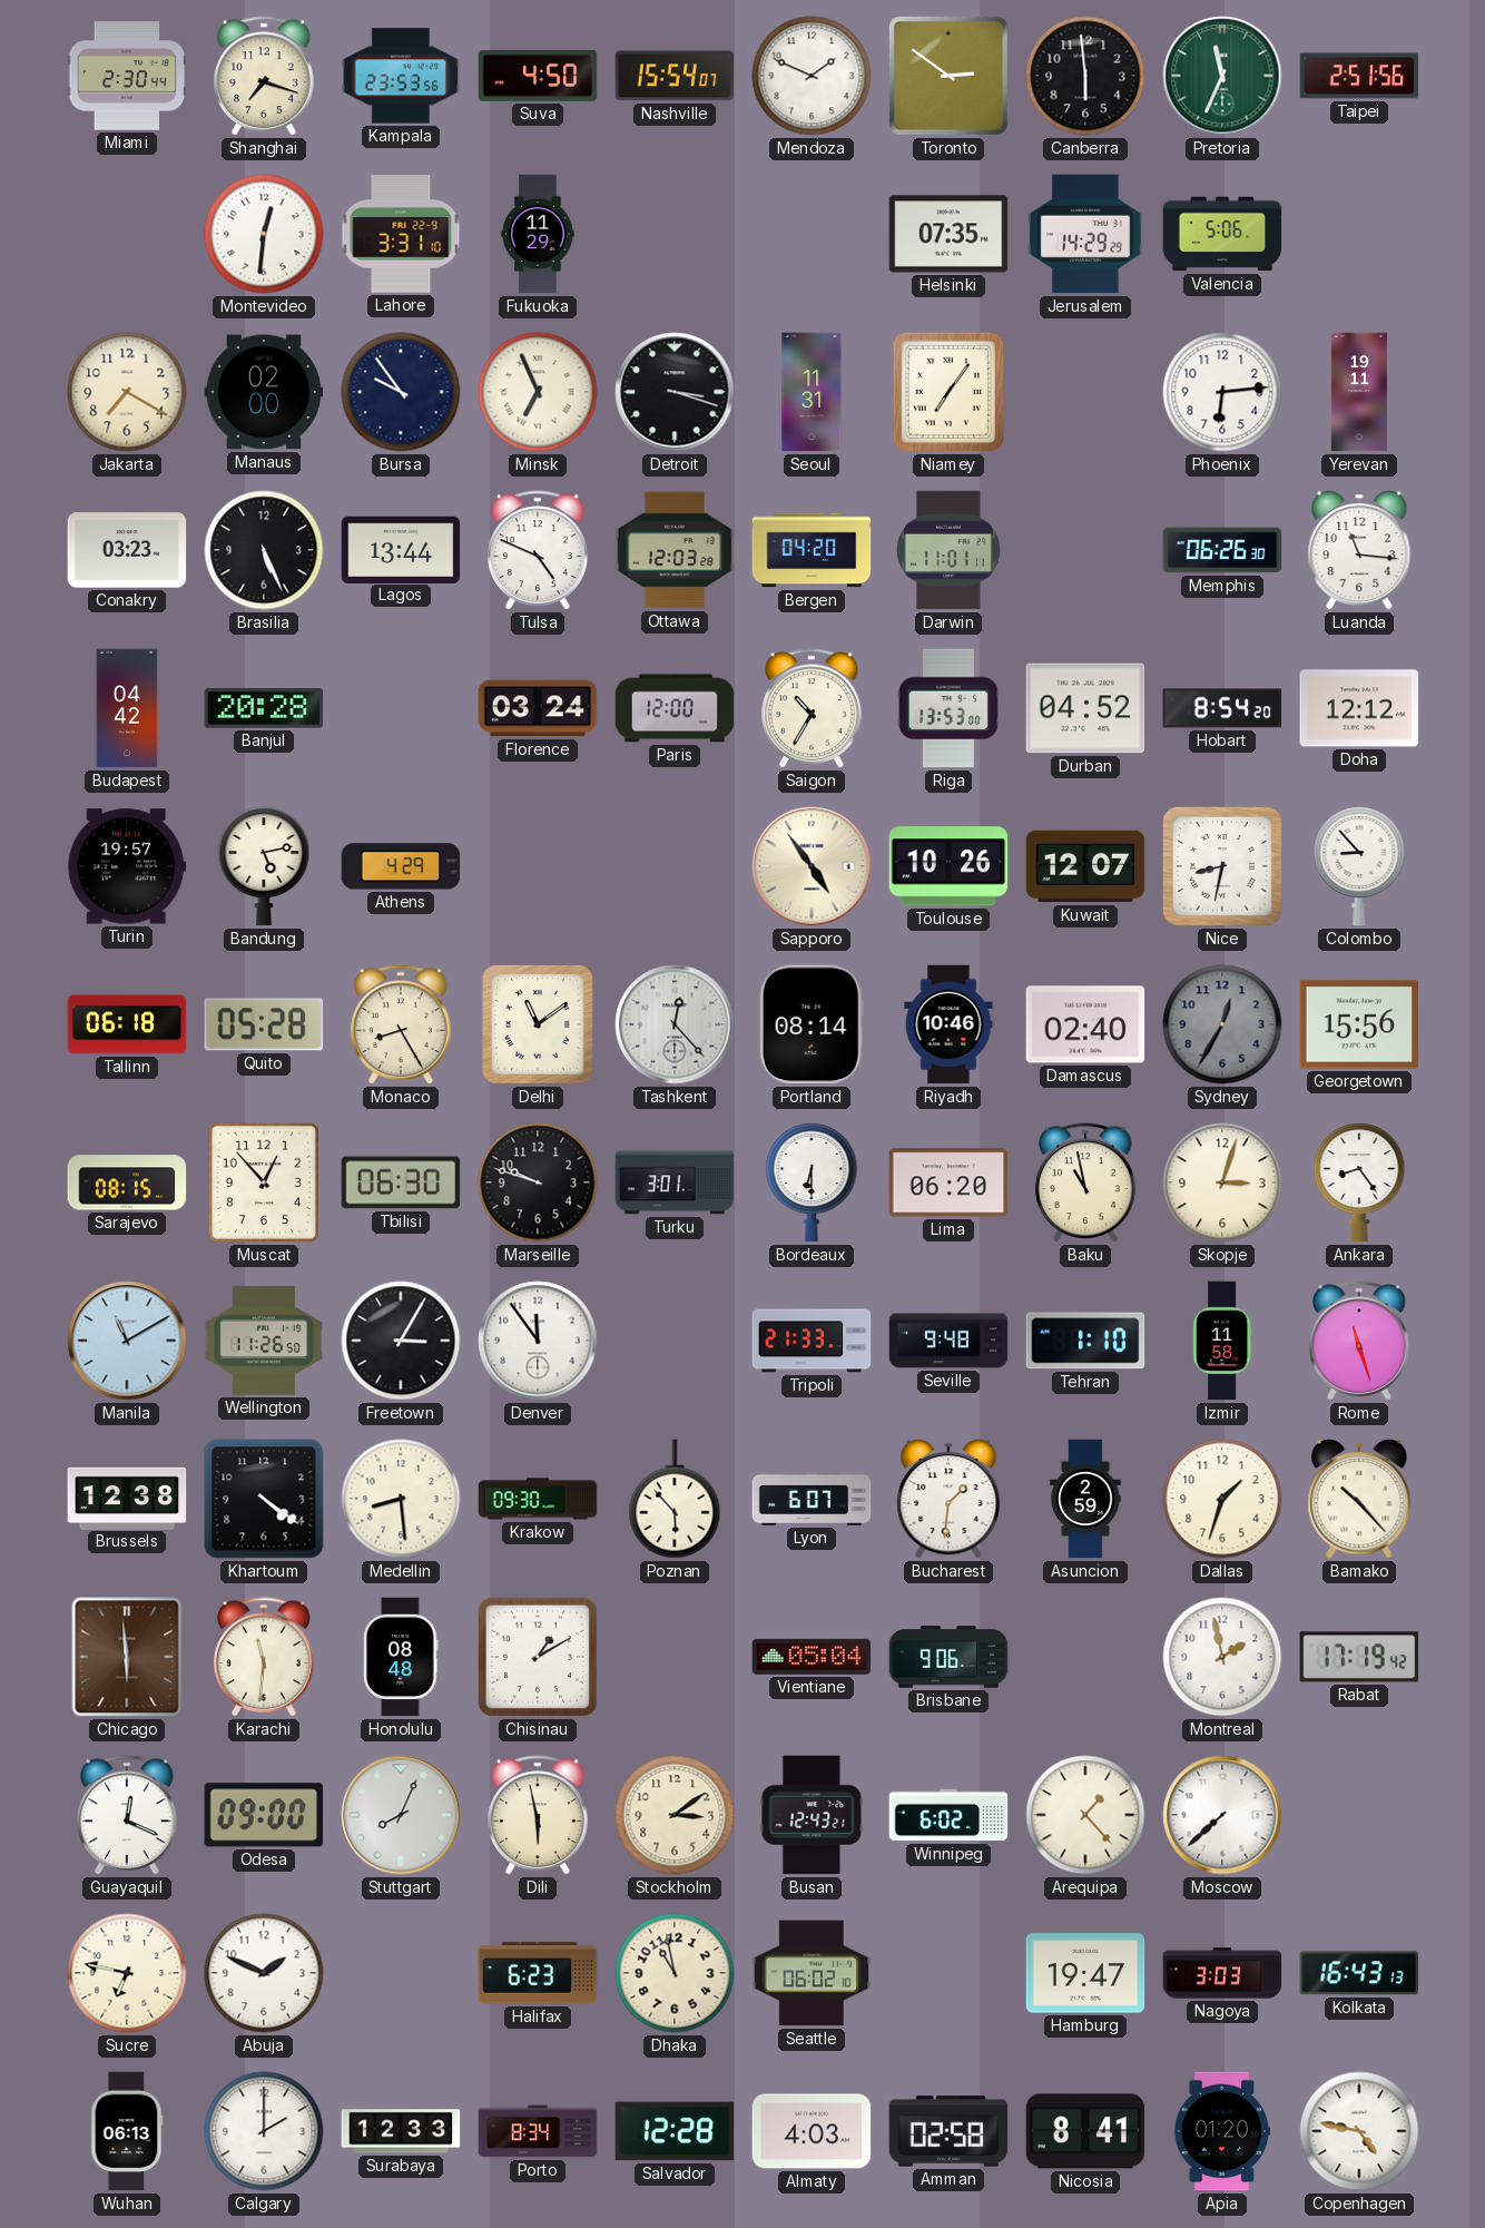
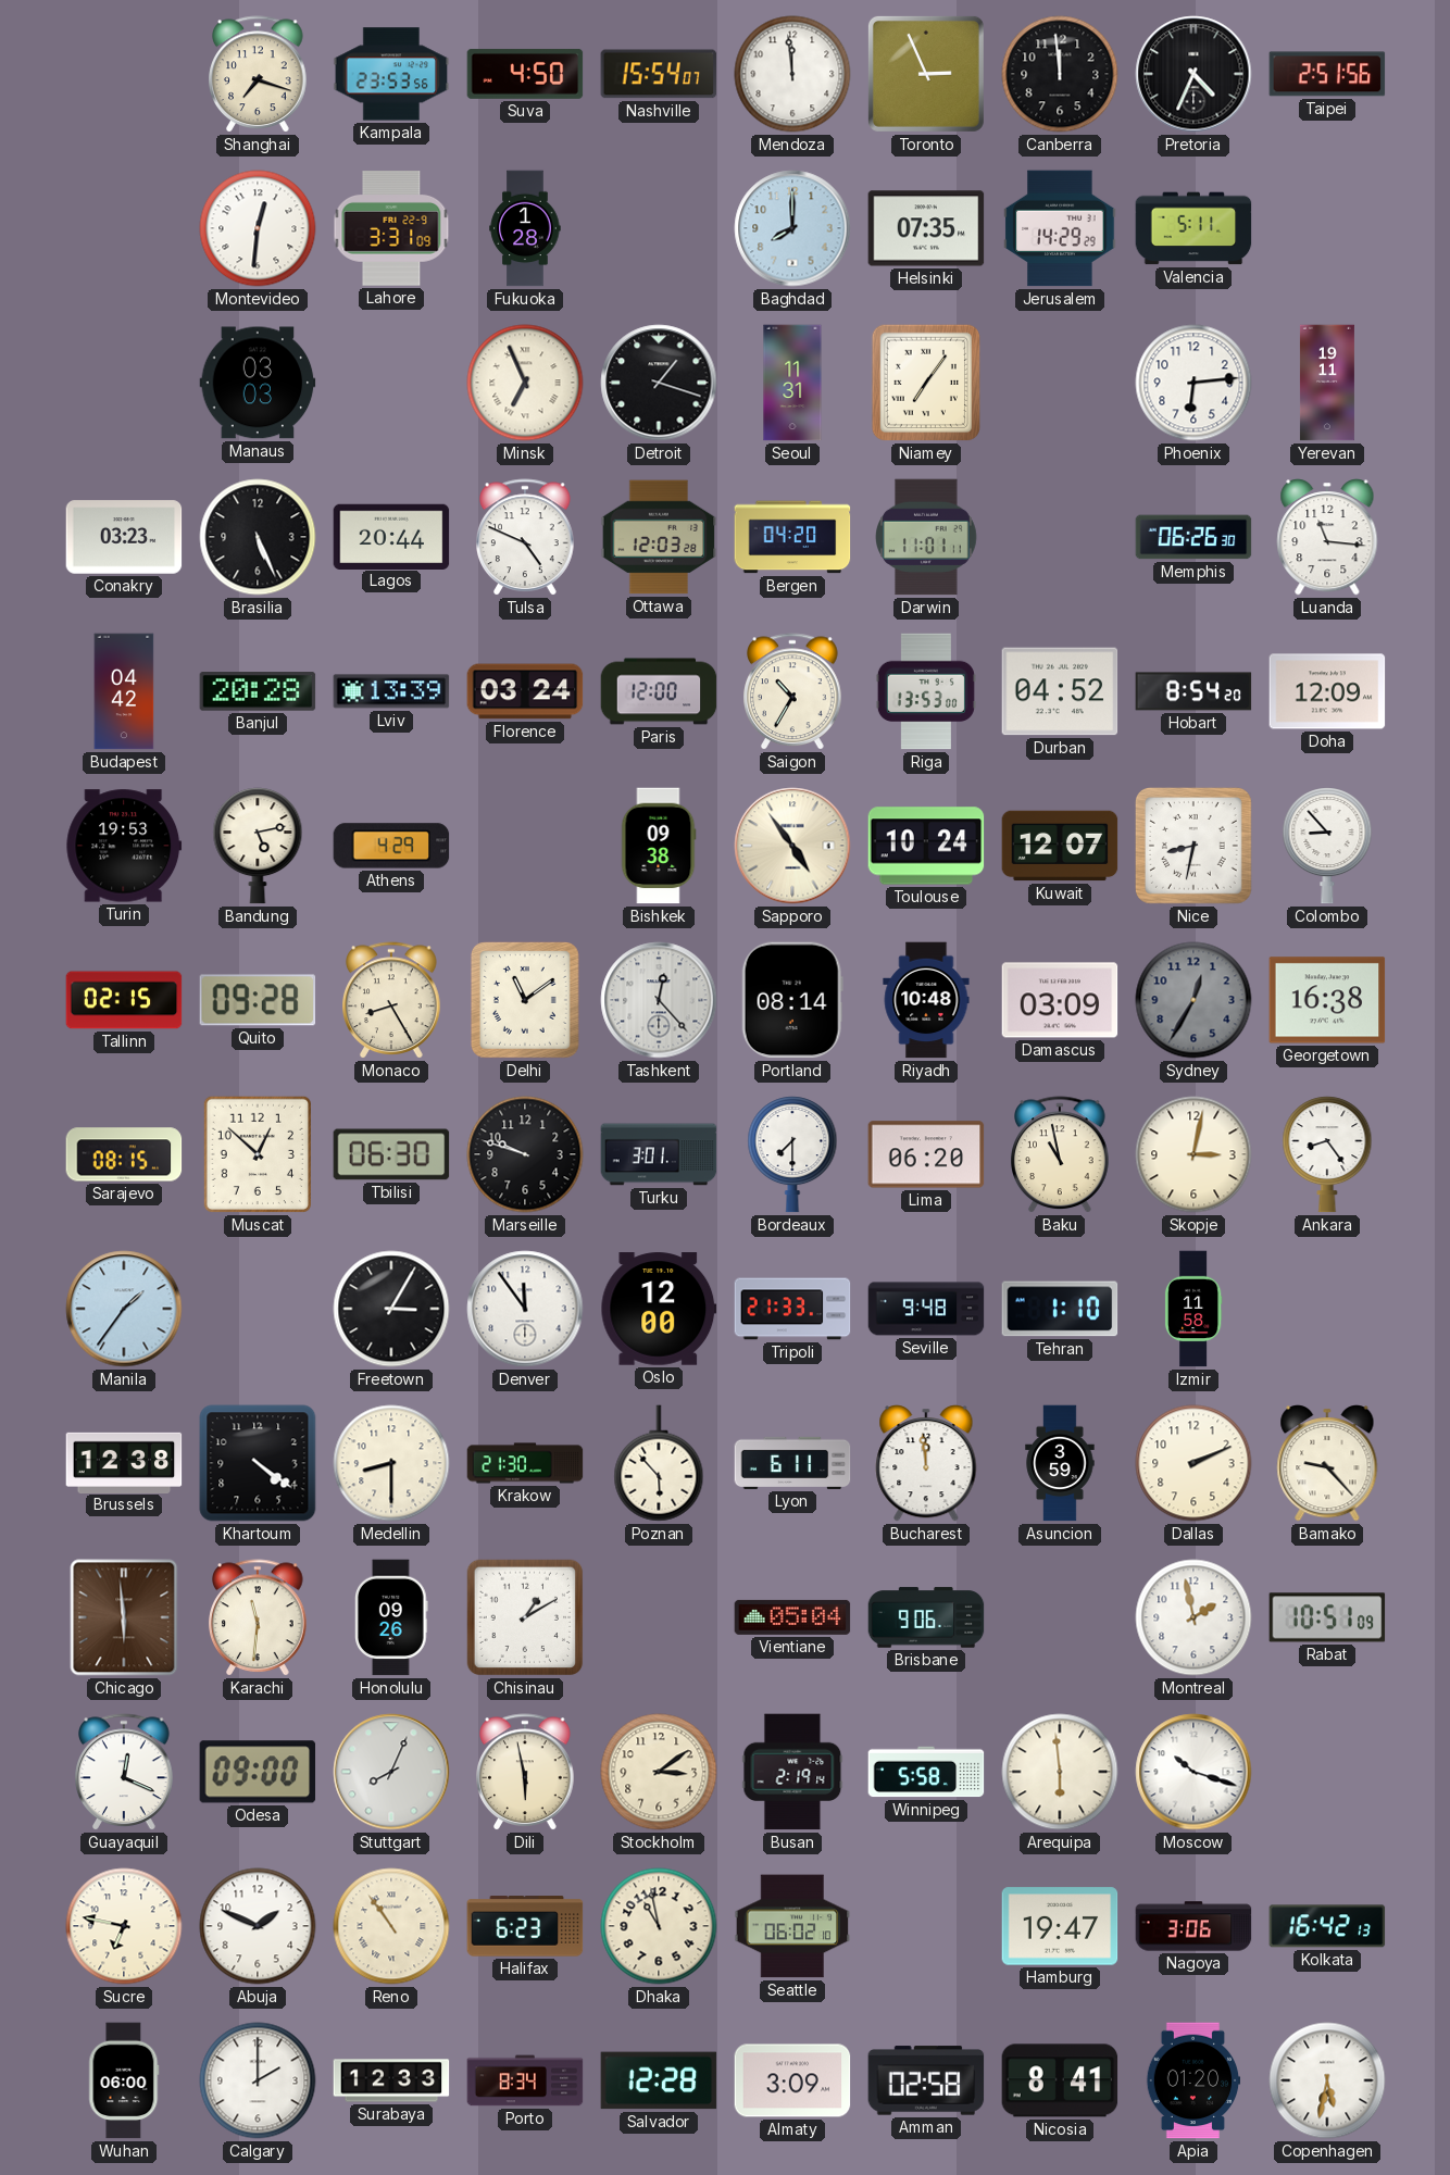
Miami: 2:30 -> none (127, 76)
Mendoza: 1:49 -> 11:59 (792, 74)
Toronto: 2:51 -> 2:56 (926, 74)
Canberra: 5:59 -> 11:59 (1060, 74)
Pretoria: 11:34 -> 4:34 (1193, 74)
Pretoria dial: green -> black (1193, 74)
Lahore: 3:31:10 -> 3:31:09 (391, 228)
Fukuoka: 11:29 -> 1:28 (525, 228)
Baghdad: none -> 8:00 (792, 228)
Valencia: 5:06 -> 5:11 (1193, 228)
Jakarta: 7:20 -> none (127, 392)
Manaus: 02:00 -> 03:03 (258, 383)
Bursa: 9:54 -> none (401, 392)
Detroit: 3:18 -> 1:18 (659, 383)
Lagos: 13:44 -> 20:44 (391, 536)
Lviv: none -> 13:39 (391, 691)
Doha: 12:12 -> 12:09 (1327, 691)
Turin: 19:57 -> 19:53 (124, 846)
Bishkek: none -> 09:38 (659, 846)
Toulouse: 10:26 -> 10:24 (926, 846)
Tallinn: 06:18 -> 02:15 (124, 1000)
Quito: 05:28 -> 09:28 (258, 1000)
Riyadh: 10:46 -> 10:48 (926, 1000)
Damascus: 02:40 -> 03:09 (1060, 1000)
Georgetown: 15:56 -> 16:38 (1327, 1000)
Muscat: 12:53 -> 12:52 (258, 1154)
Bordeaux: 6:30 -> 7:30 (792, 1154)
Skopje: 3:03 -> 3:02 (1193, 1154)
Manila: 11:10 -> 1:36 (124, 1309)
Wellington: 11:26 -> none (264, 1341)
Oslo: none -> 12:00 (659, 1309)
Rome: 11:27 -> none (1359, 1342)
Medellin: 8:29 -> 8:30 (391, 1463)
Krakow: 09:30 -> 21:30 (525, 1463)
Lyon: 6:07 -> 6:11 (792, 1463)
Bucharest: 1:31 -> 11:59 (926, 1463)
Asuncion: 2:59 -> 3:59 (1060, 1463)
Dallas: 1:33 -> 2:11 (1193, 1463)
Bamako: 10:23 -> 9:23 (1327, 1463)
Honolulu: 08:48 -> 09:26 (392, 1617)
Rabat: 17:19 -> 10:51 (1327, 1617)
Busan: 12:43 -> 2:19 (792, 1772)
Winnipeg: 6:02 -> 5:58 (926, 1772)
Arequipa: 1:23 -> 5:59 (1060, 1772)
Moscow: 7:38 -> 10:18 (1193, 1772)
Reno: none -> 10:54 (391, 1926)
Nagoya: 3:03 -> 3:06 (1193, 1926)
Kolkata: 16:43 -> 16:42 (1327, 1926)
Wuhan: 06:13 -> 06:00 (124, 2080)
Almaty: 4:03 -> 3:09 (792, 2080)
Copenhagen: 4:47 -> 5:32 (1327, 2080)
